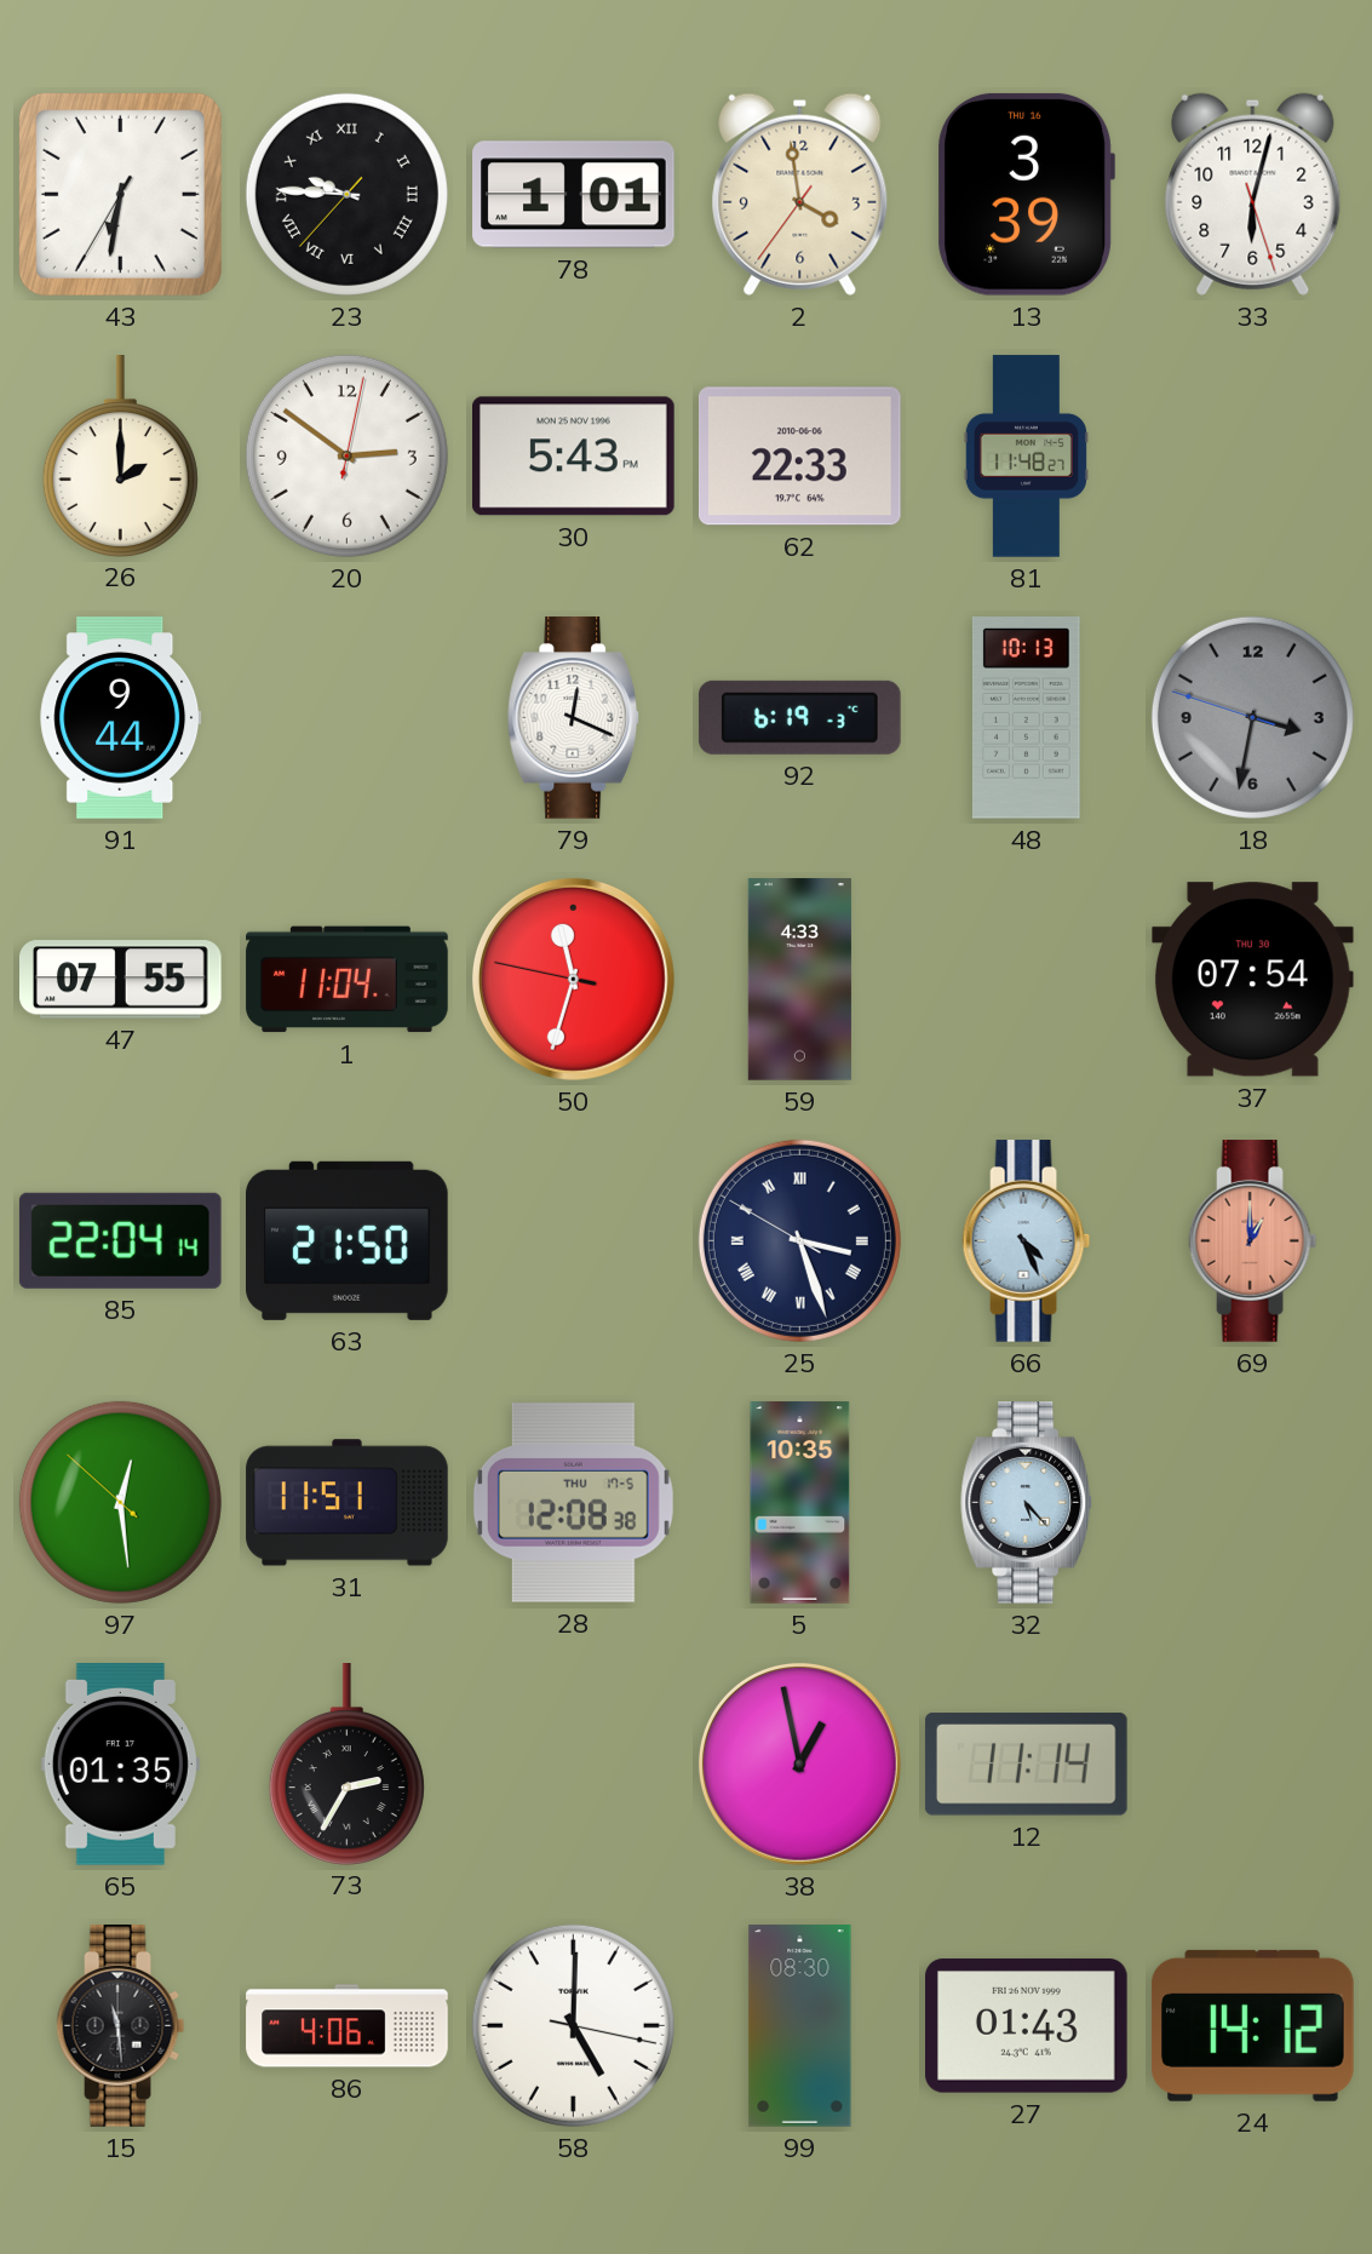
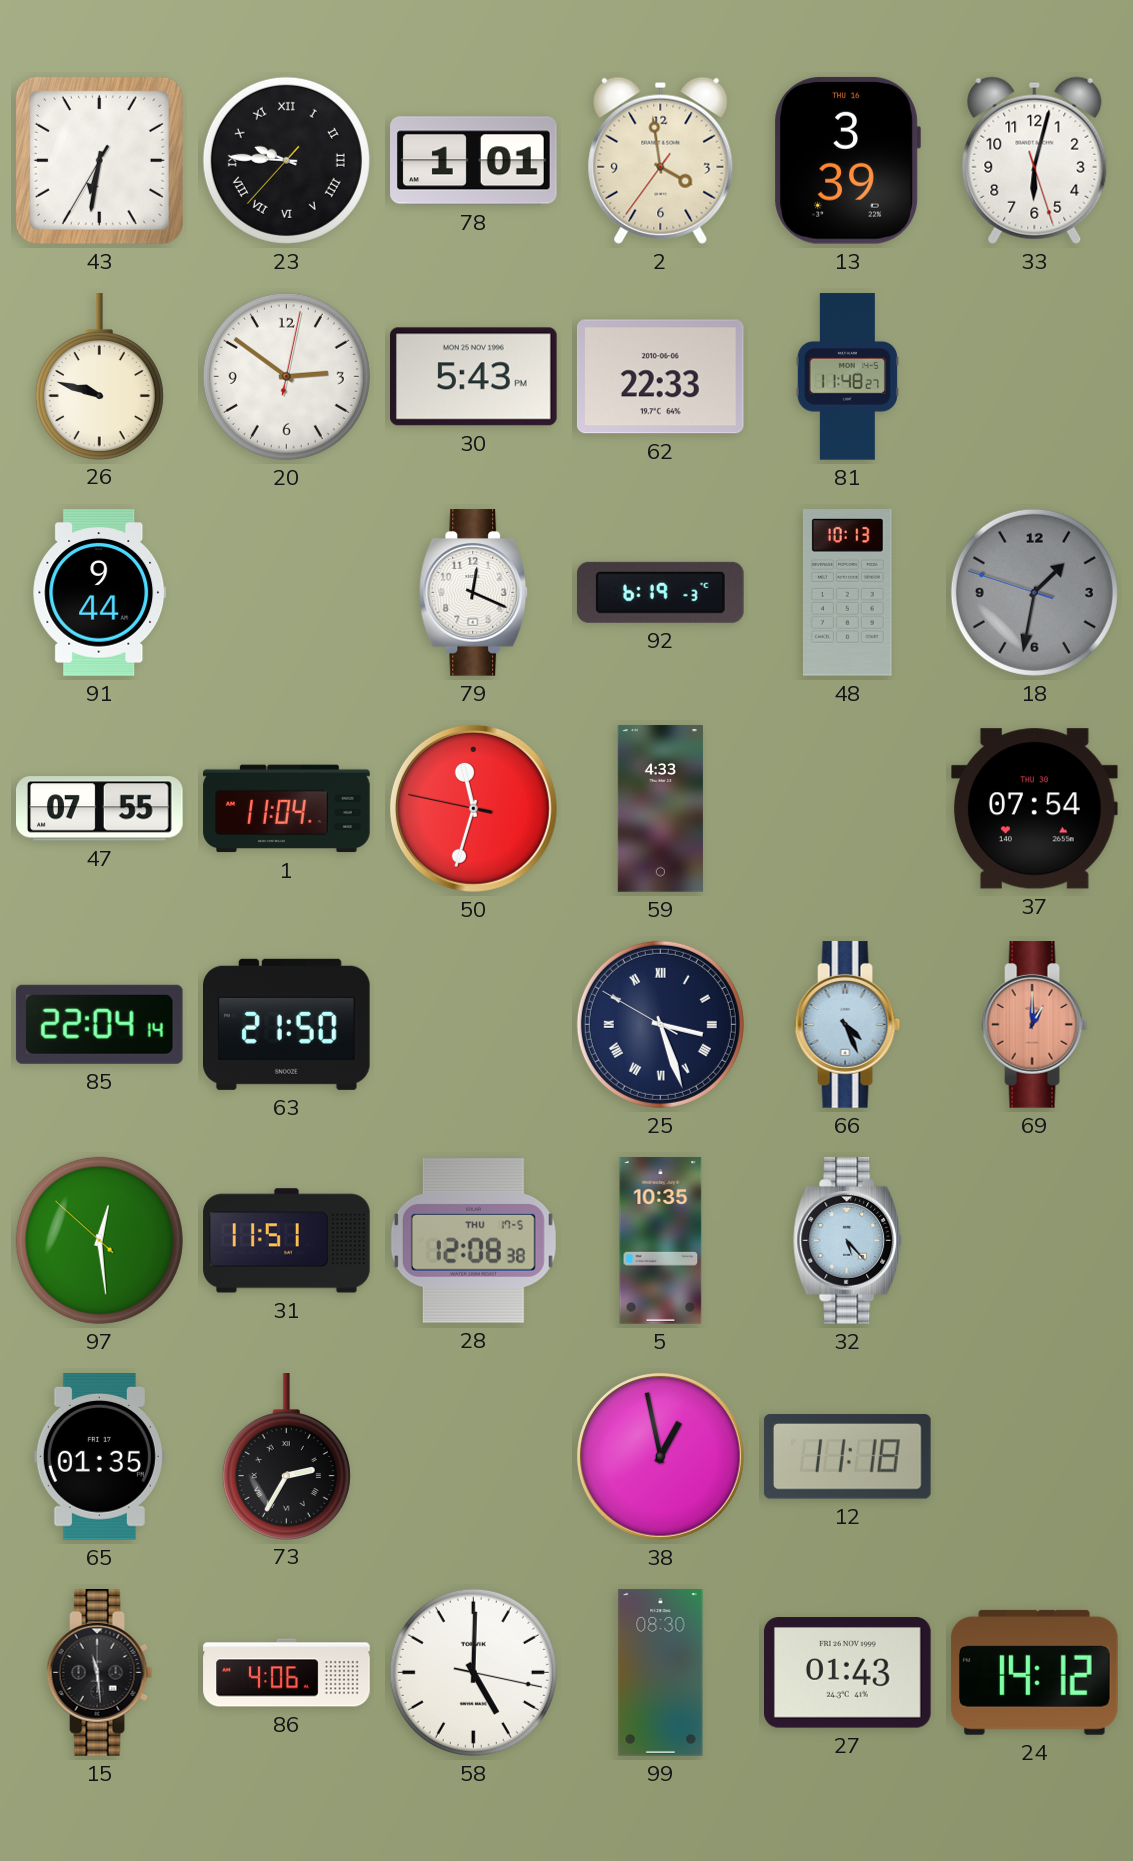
26: 2:00 -> 9:48 (99, 377)
18: 3:31 -> 1:31 (1034, 592)
12: 11:14 -> 11:18 (848, 1457)
